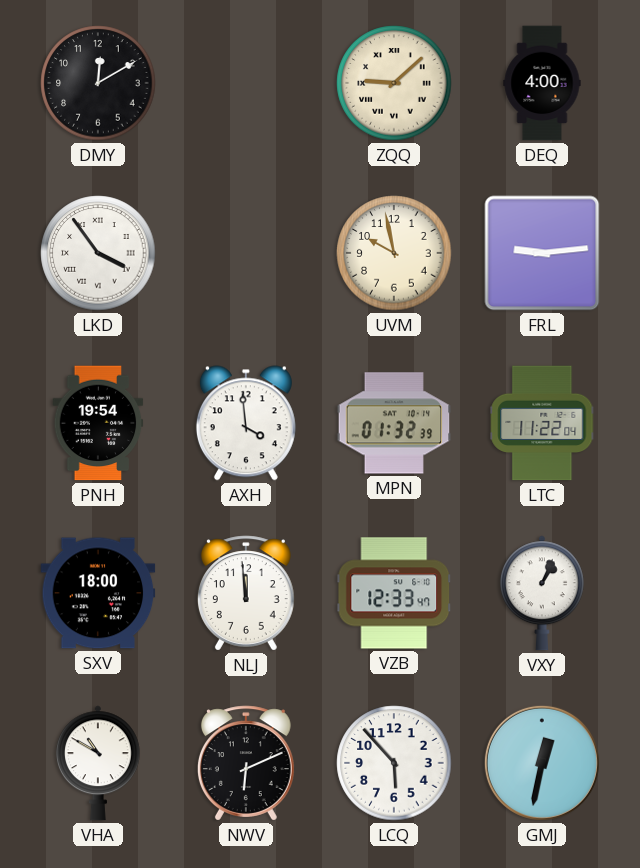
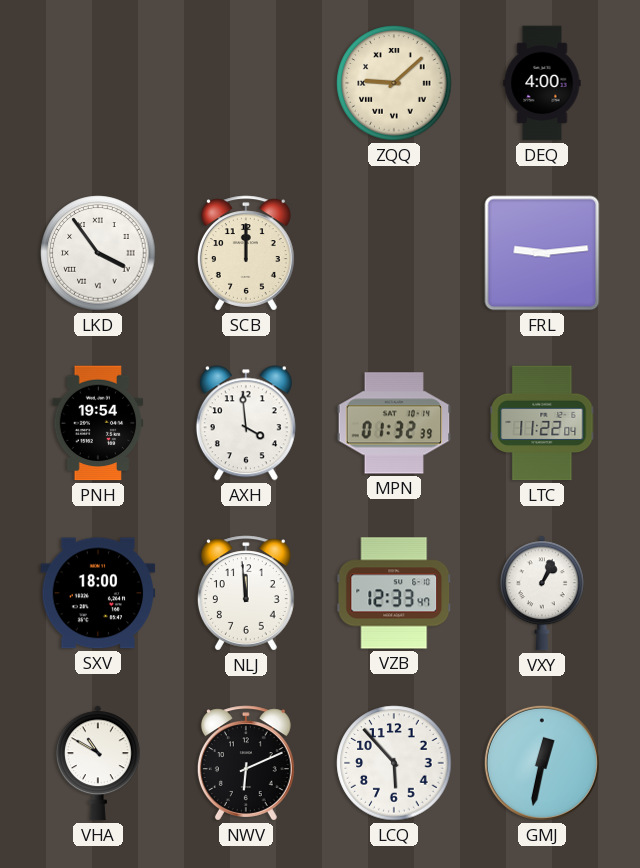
DMY: 12:10 -> none (98, 83)
SCB: none -> 12:00 (246, 253)
UVM: 9:58 -> none (394, 253)
